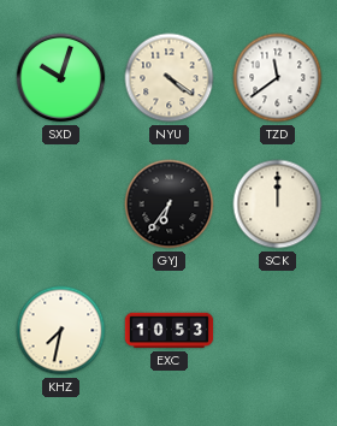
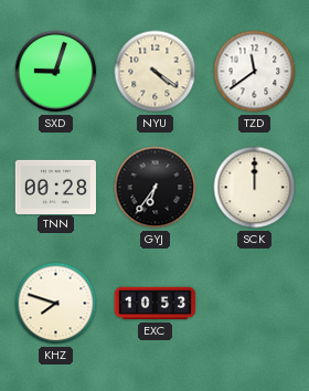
SXD: 10:03 -> 9:03 (56, 72)
TNN: none -> 00:28 (55, 187)
KHZ: 7:32 -> 7:48 (56, 304)
